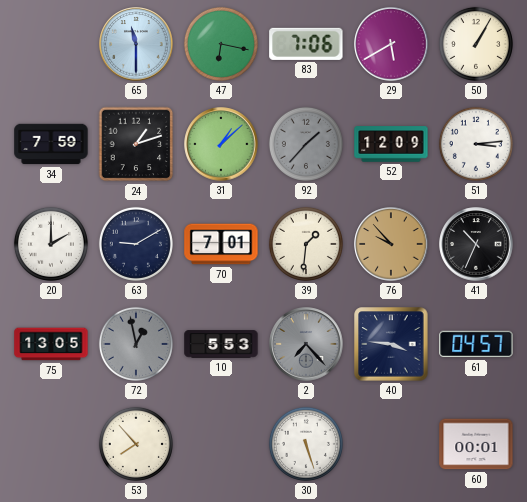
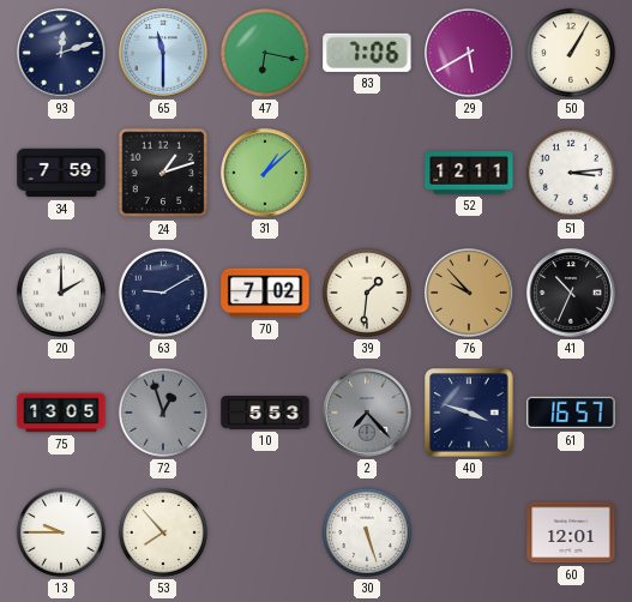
93: none -> 12:12 (61, 53)
92: 1:37 -> none (306, 144)
52: 12:09 -> 12:11 (469, 173)
70: 7:01 -> 7:02 (265, 293)
72: 12:58 -> 12:57 (163, 413)
40: 3:46 -> 3:48 (469, 413)
61: 04:57 -> 16:57 (571, 413)
13: none -> 9:45 (61, 532)
60: 00:01 -> 12:01 (571, 532)
